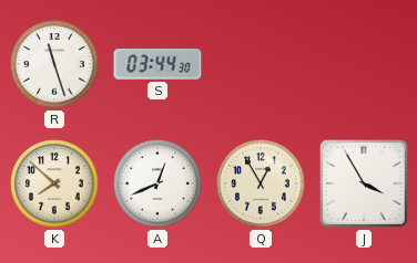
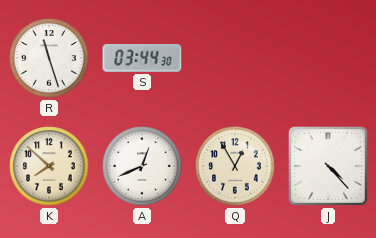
J: 3:55 -> 4:23 (328, 166)
